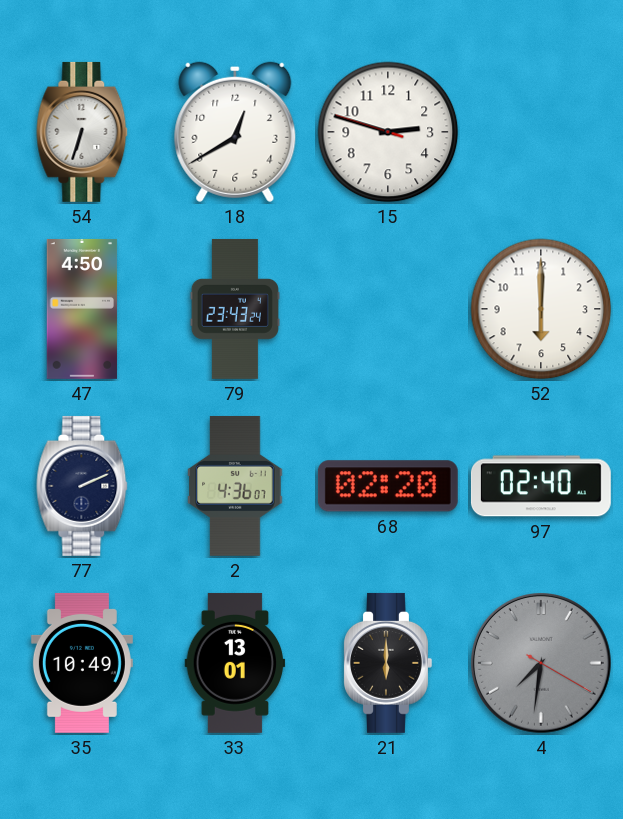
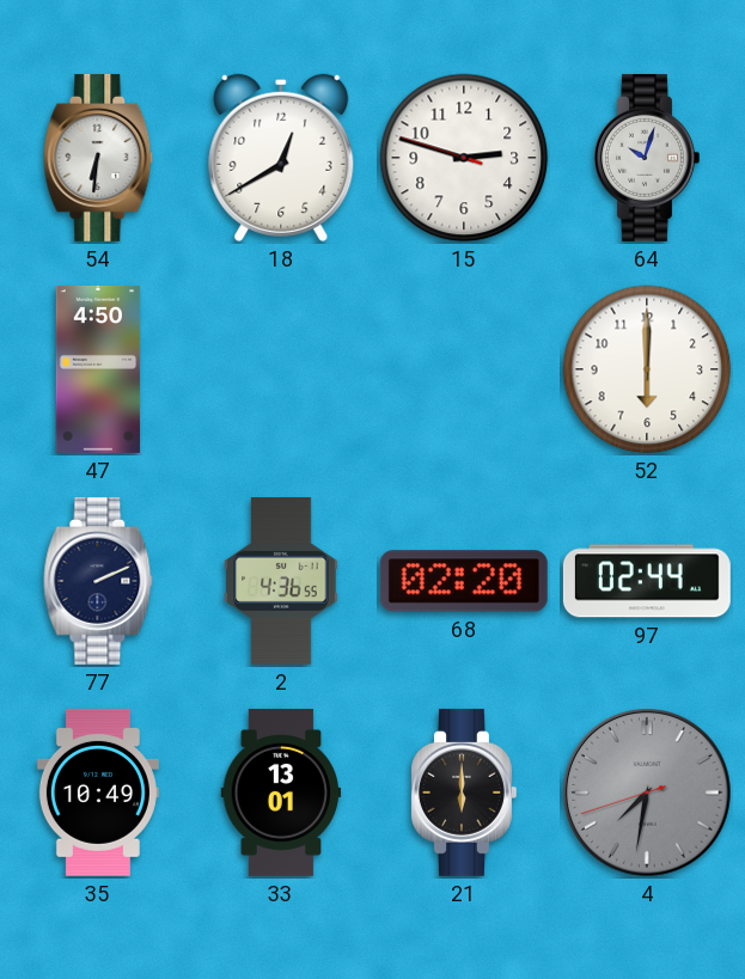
54: 6:33 -> 6:31 (98, 158)
64: none -> 10:03 (647, 158)
79: 23:43 -> none (234, 309)
2: 4:36:07 -> 4:36:55 (281, 581)
97: 02:40 -> 02:44 (647, 581)
4: 7:31:20 -> 7:31:42 (648, 794)
